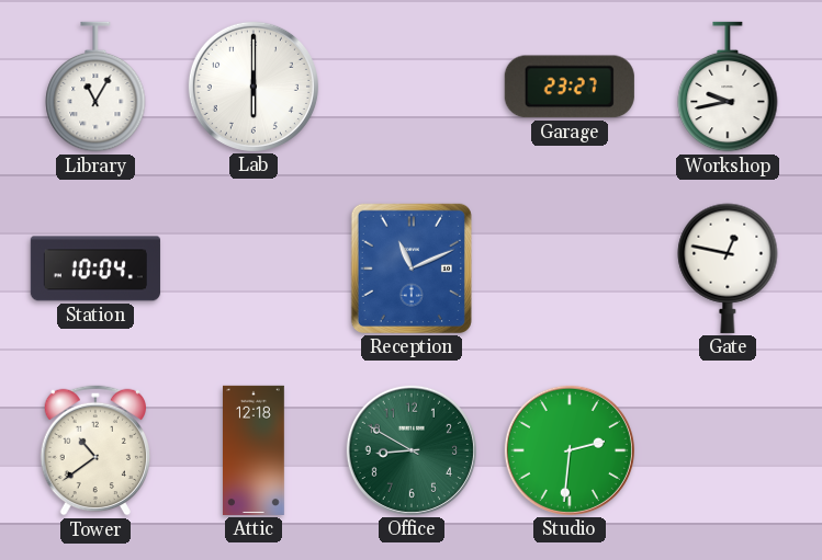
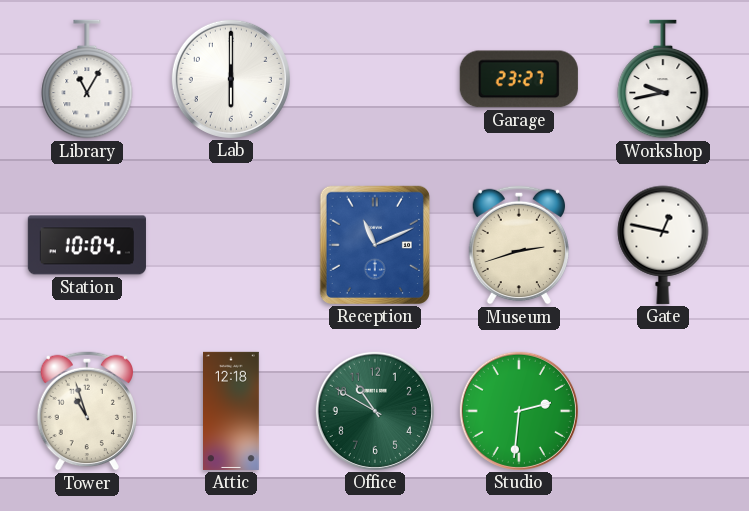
Museum: none -> 2:42 (518, 245)
Tower: 10:39 -> 10:57 (86, 411)
Office: 8:50 -> 10:50 (375, 411)
